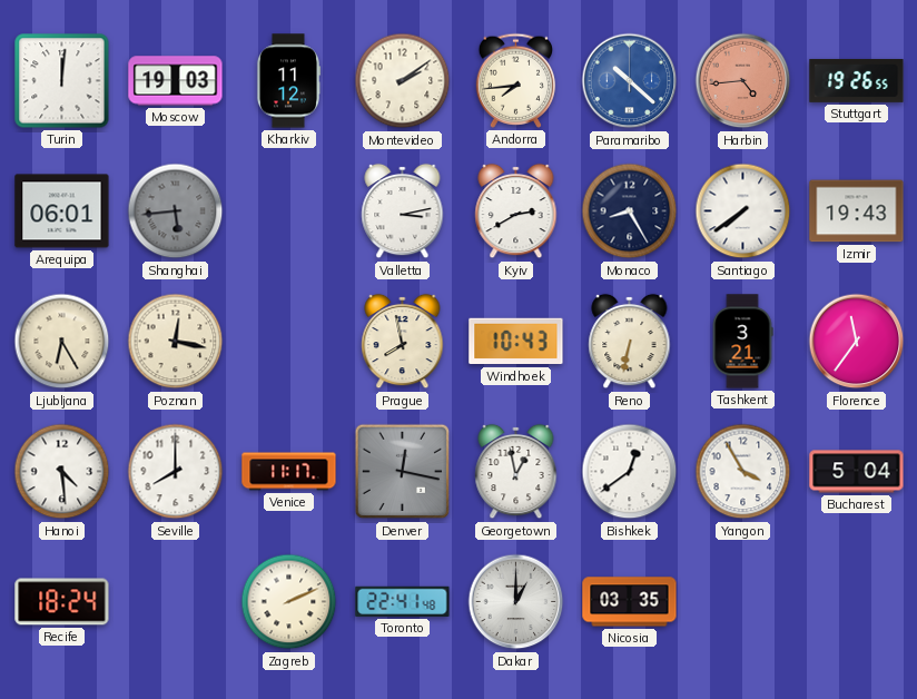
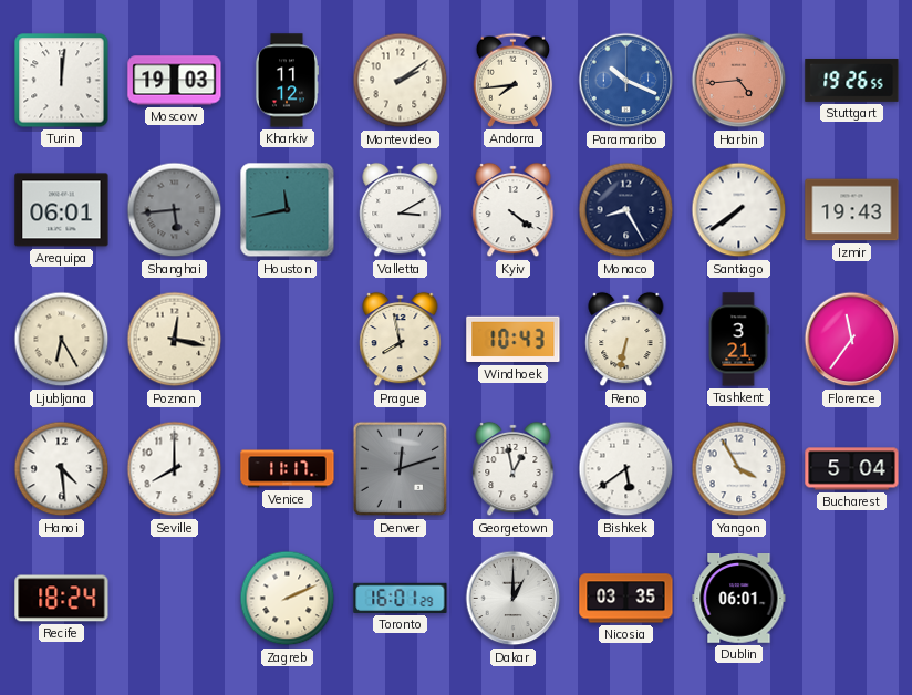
Paramaribo: 10:22 -> 10:19 (626, 81)
Houston: none -> 11:43 (288, 210)
Valletta: 3:13 -> 3:10 (401, 210)
Kyiv: 2:40 -> 4:21 (514, 210)
Denver: 12:17 -> 12:12 (401, 469)
Bishkek: 12:39 -> 5:39 (626, 469)
Toronto: 22:41 -> 16:01 (401, 598)
Dublin: none -> 06:01 (739, 599)
